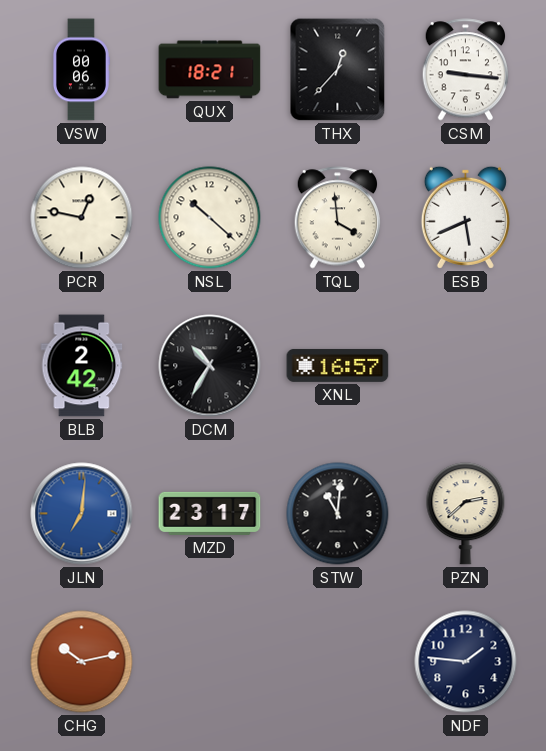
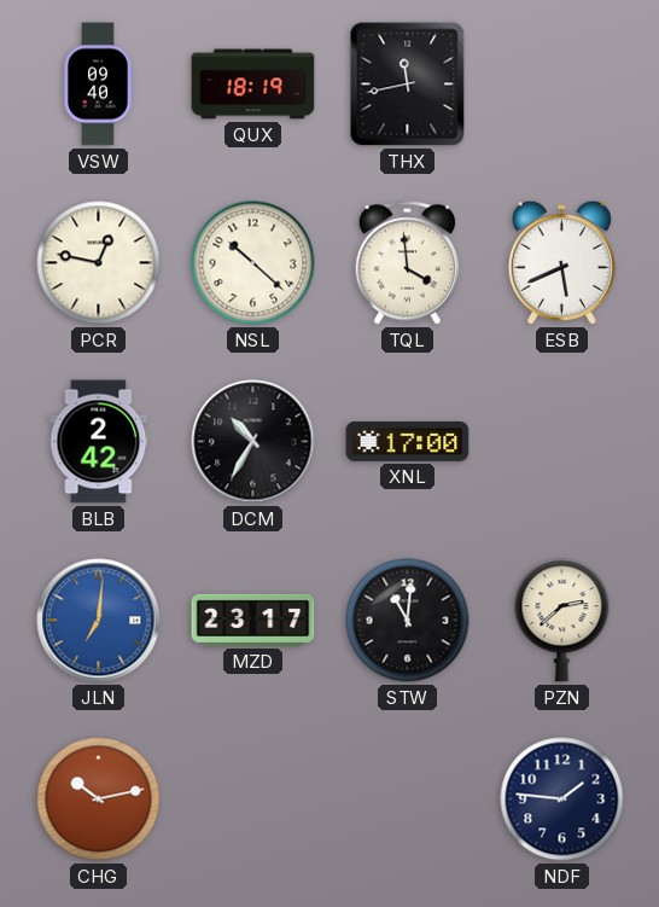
VSW: 00:06 -> 09:40 (98, 85)
QUX: 18:21 -> 18:19 (253, 85)
THX: 12:37 -> 11:43 (408, 85)
CSM: 9:16 -> none (466, 70)
XNL: 16:57 -> 17:00 (408, 441)
